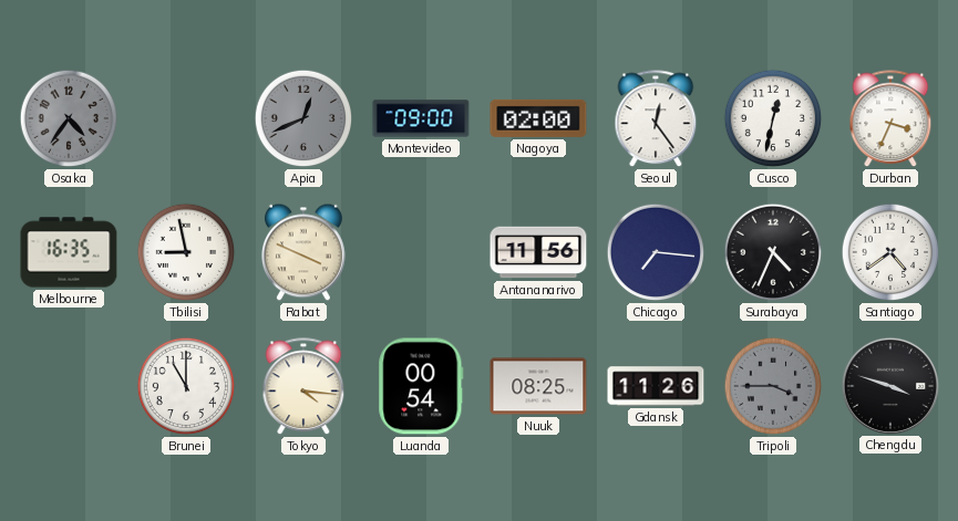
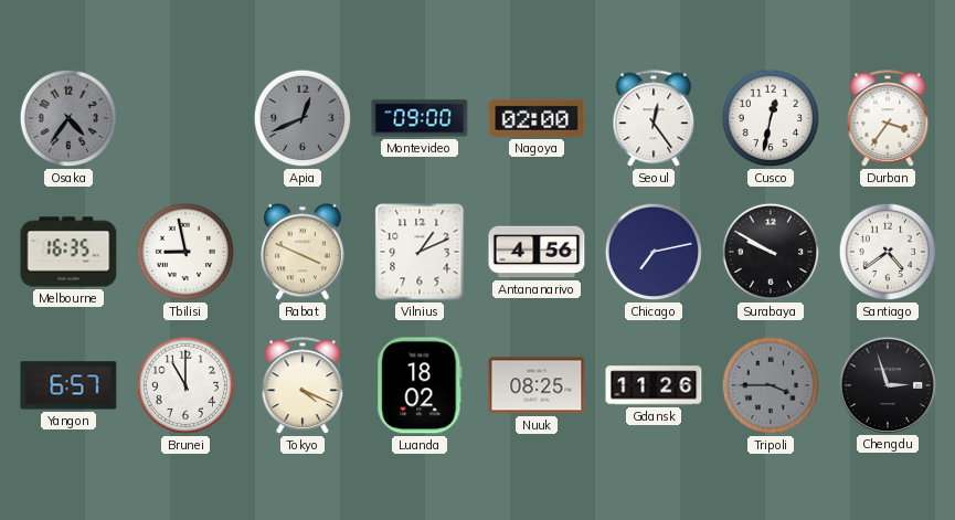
Durban: 3:34 -> 3:36 (888, 119)
Vilnius: none -> 1:11 (420, 252)
Antananarivo: 11:56 -> 4:56 (537, 252)
Chicago: 7:16 -> 7:13 (654, 252)
Surabaya: 4:34 -> 9:50 (771, 252)
Yangon: none -> 6:57 (68, 385)
Tokyo: 4:16 -> 4:19 (303, 386)
Luanda: 00:54 -> 18:02 (420, 385)
Chengdu: 3:48 -> 2:57 (887, 384)
